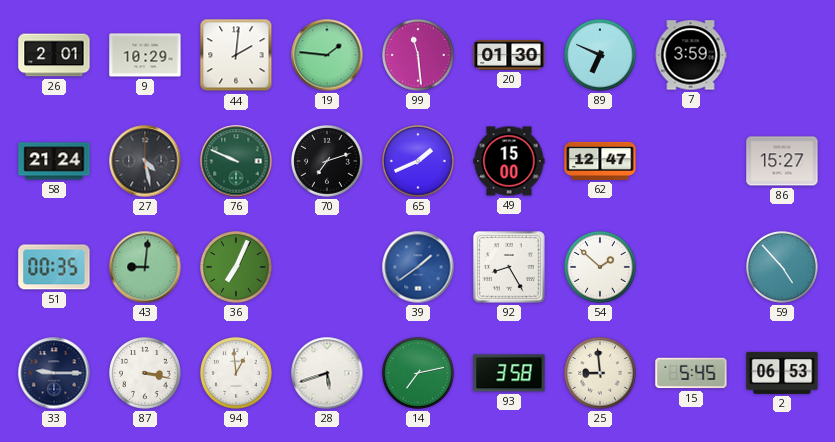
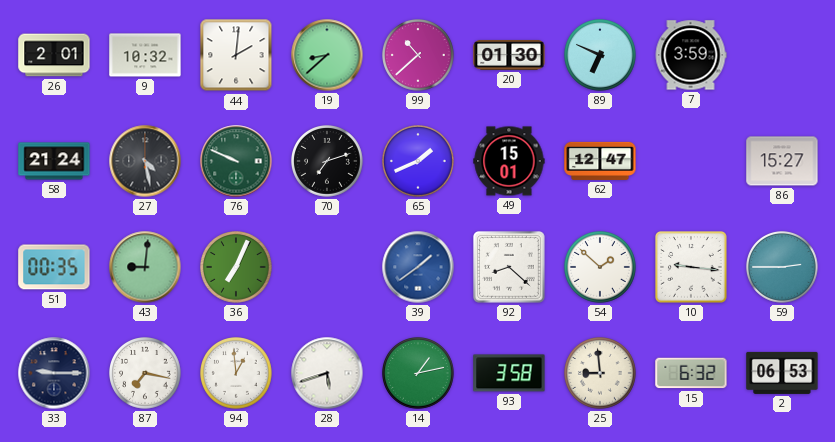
9: 10:29 -> 10:32 (145, 55)
19: 1:46 -> 8:38 (327, 55)
99: 11:29 -> 10:38 (419, 56)
49: 15:00 -> 15:01 (509, 161)
92: 8:25 -> 8:22 (509, 267)
10: none -> 9:16 (691, 267)
59: 4:53 -> 2:45 (783, 268)
87: 3:17 -> 7:17 (146, 374)
14: 7:13 -> 1:13 (419, 374)
15: 5:45 -> 6:32 (691, 373)
